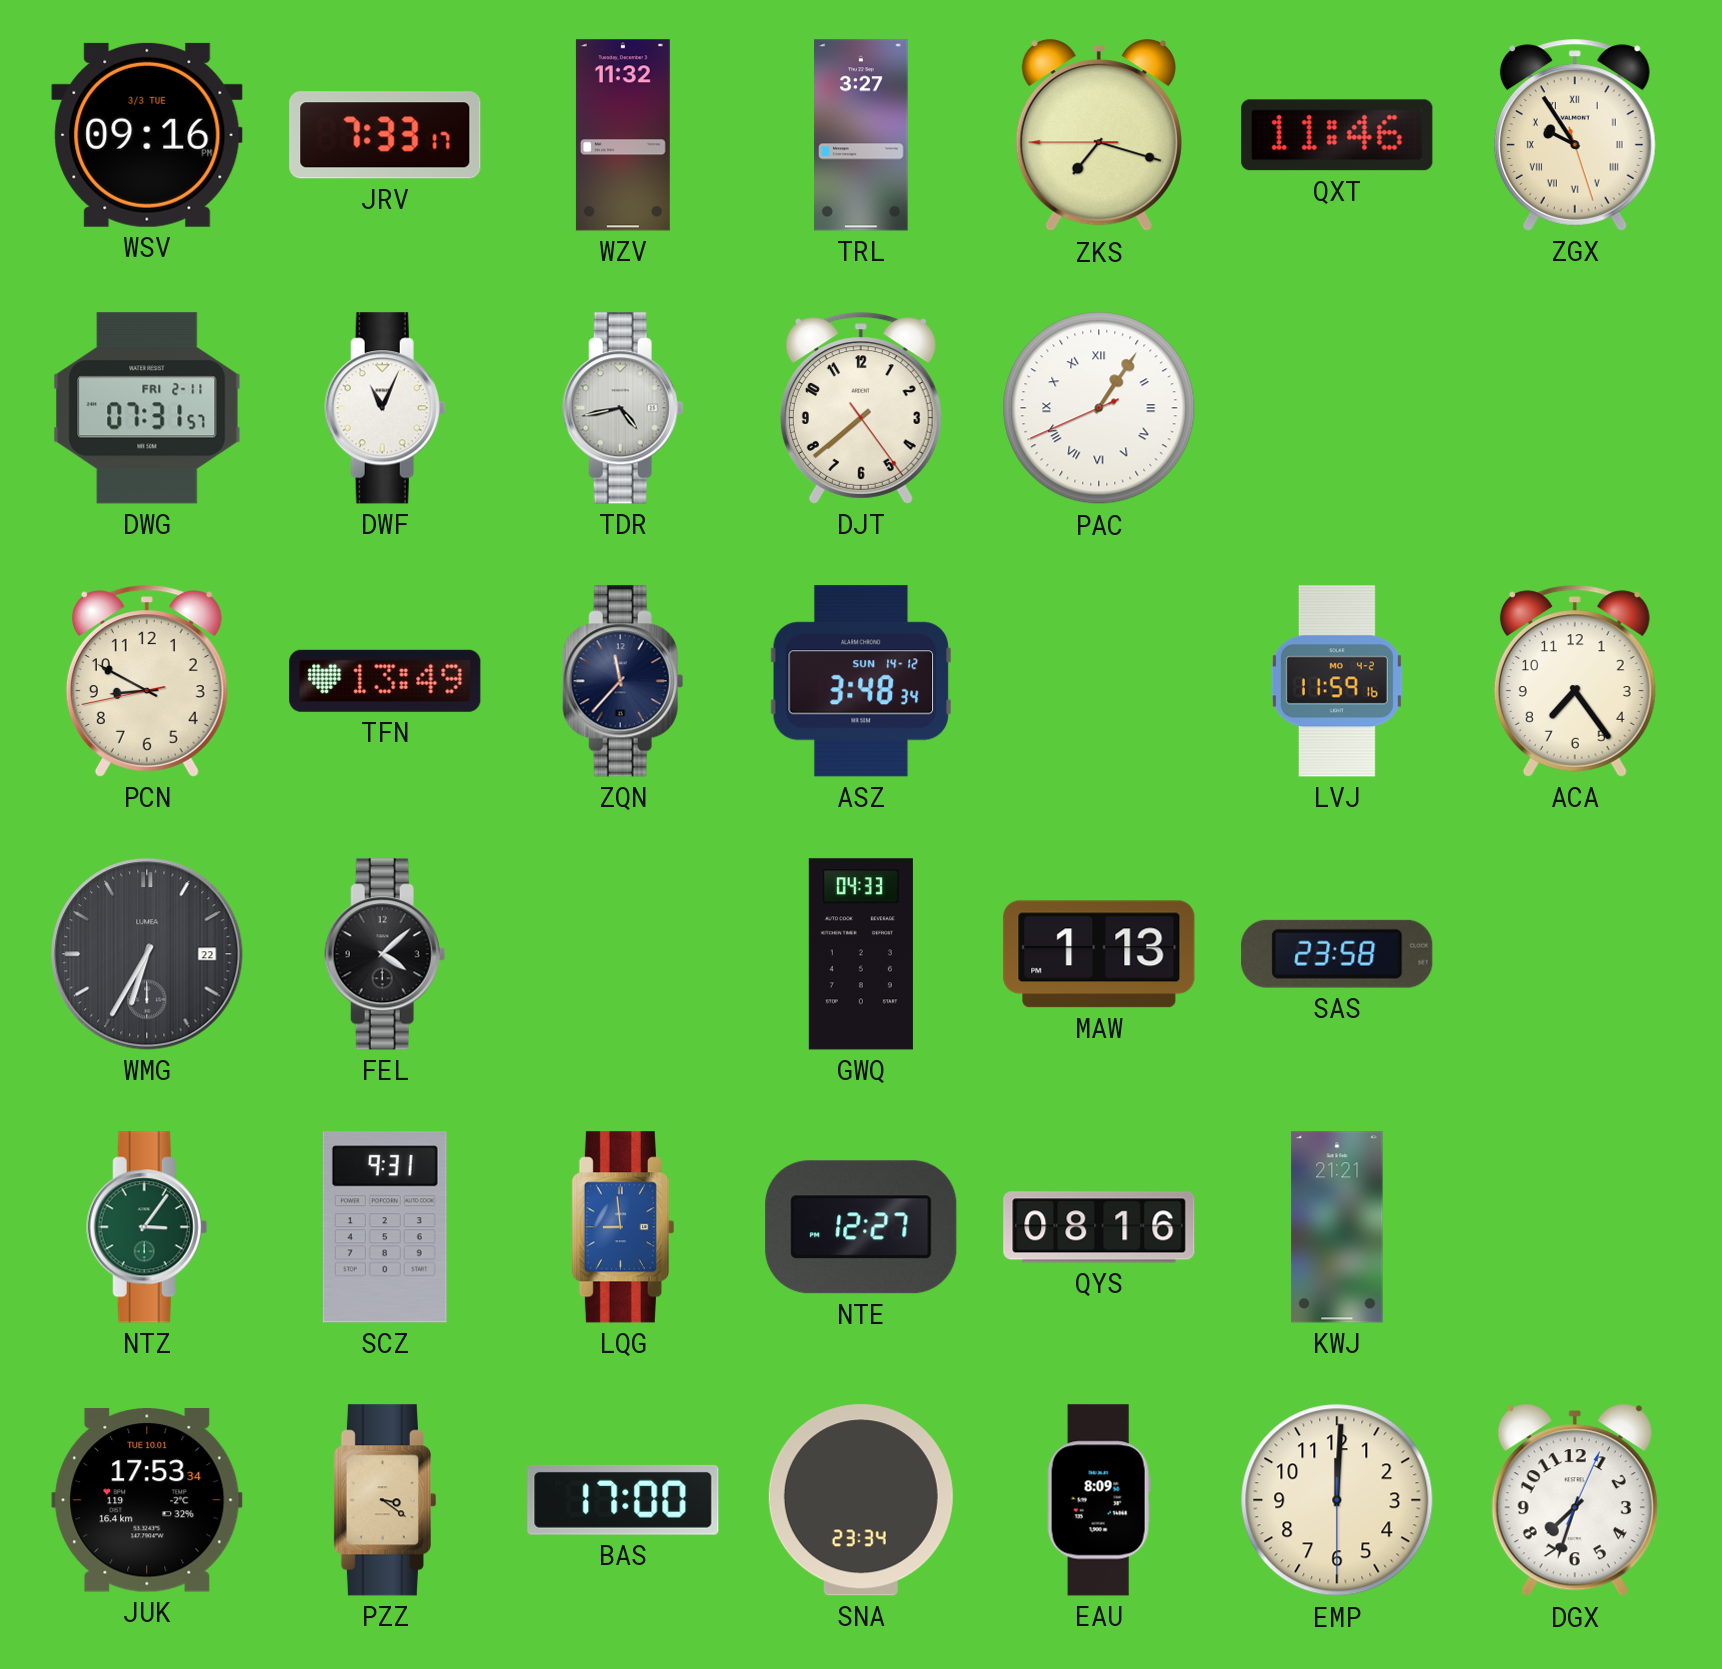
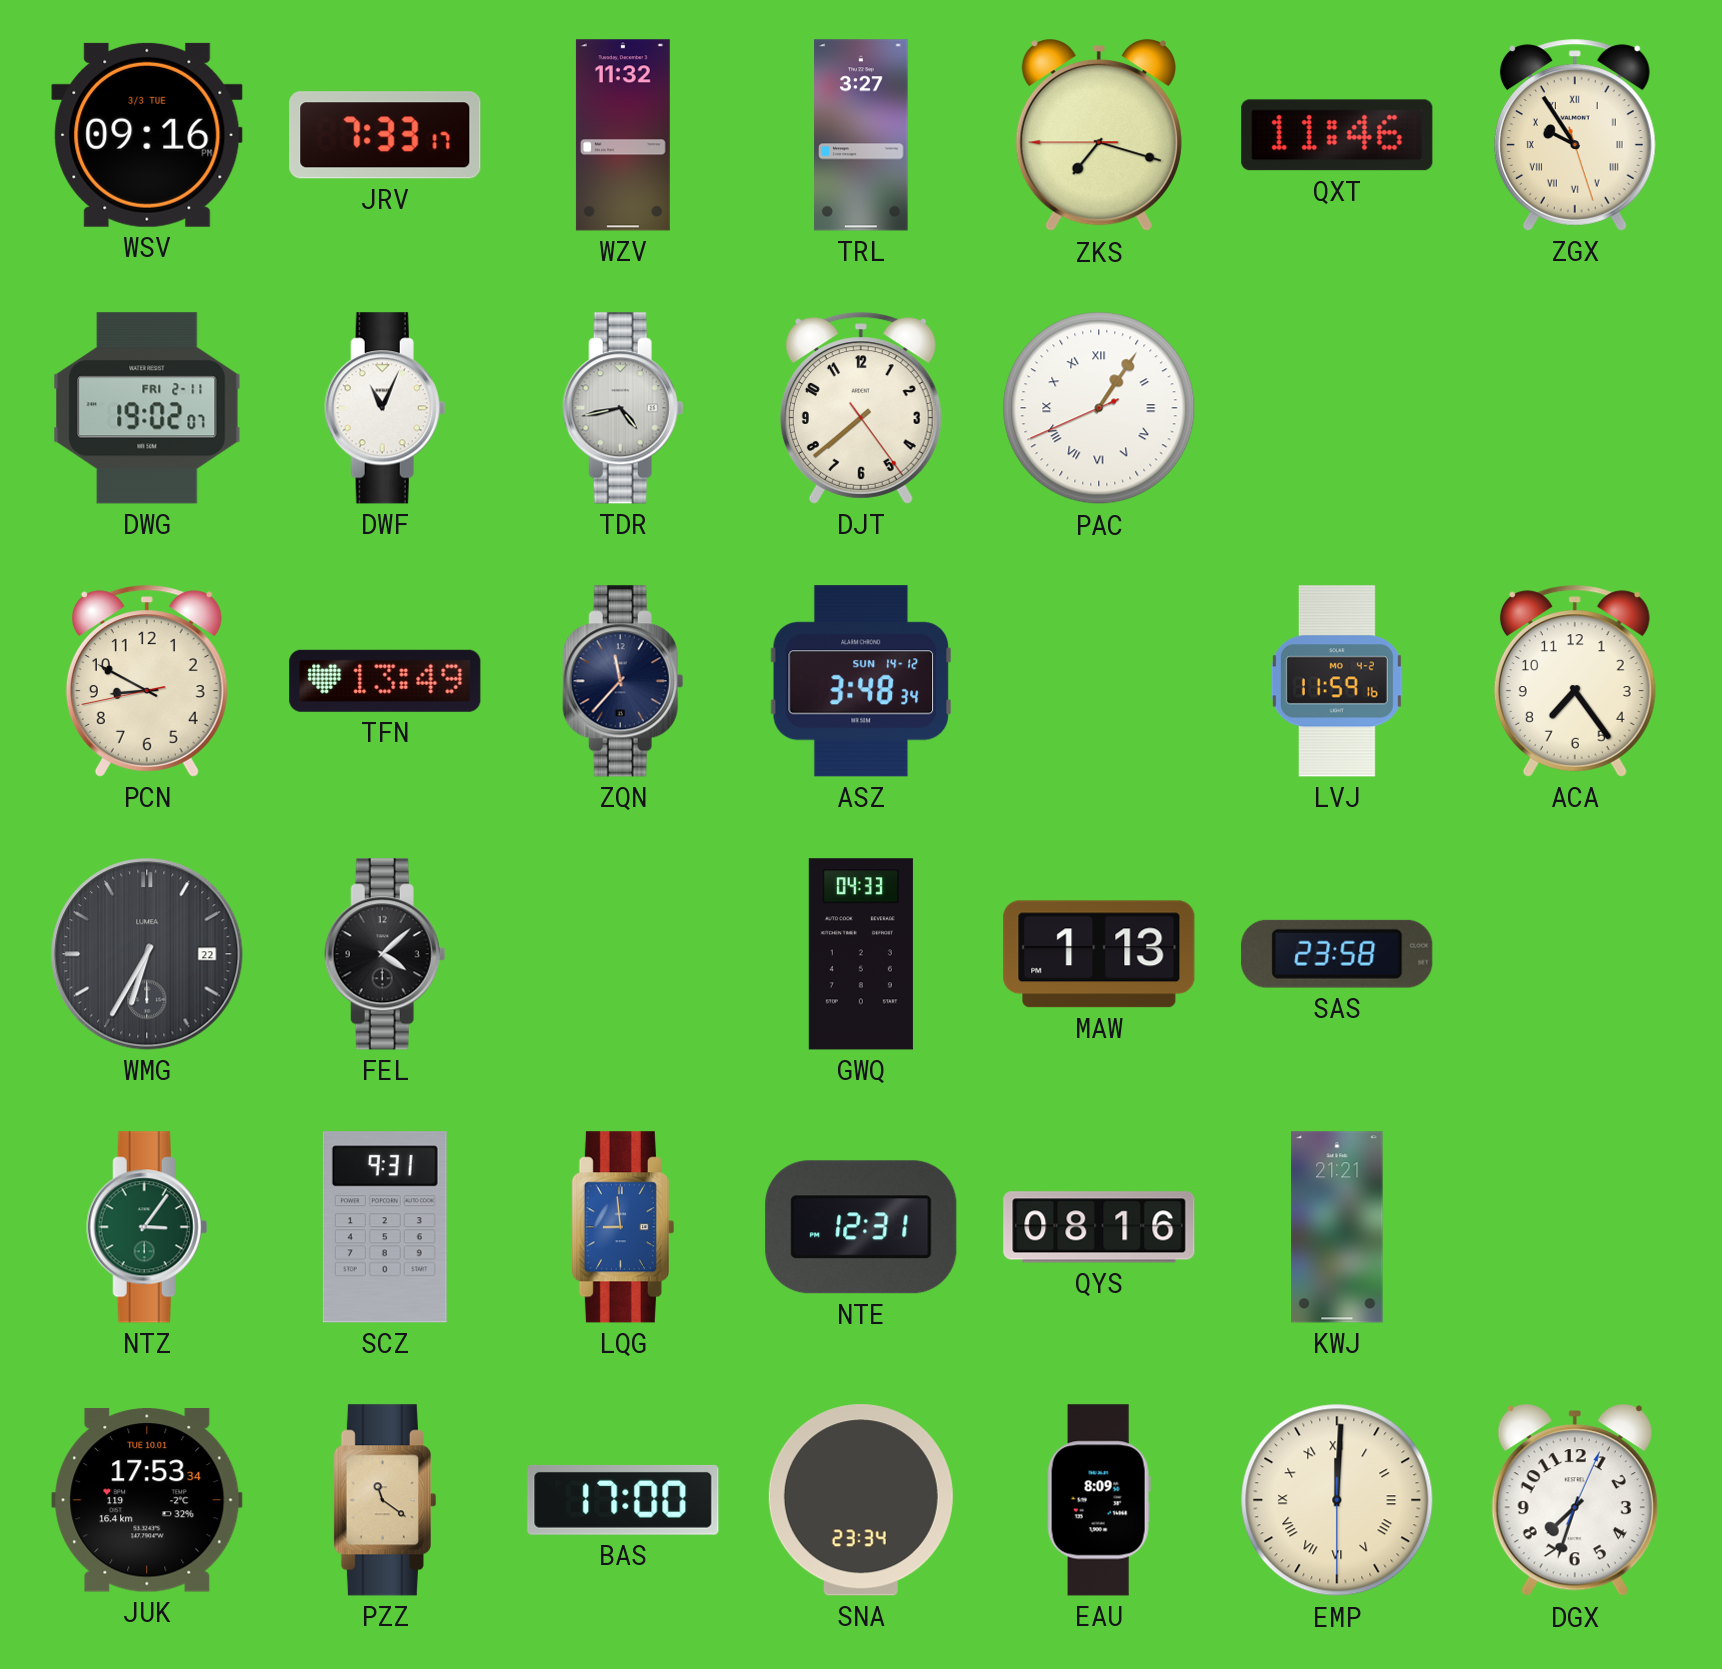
DWG: 07:31 -> 19:02 (147, 408)
NTE: 12:27 -> 12:31 (861, 1227)
PZZ: 3:21 -> 11:21 (385, 1500)
EMP numerals: Arabic -> Roman (1337, 1500)
